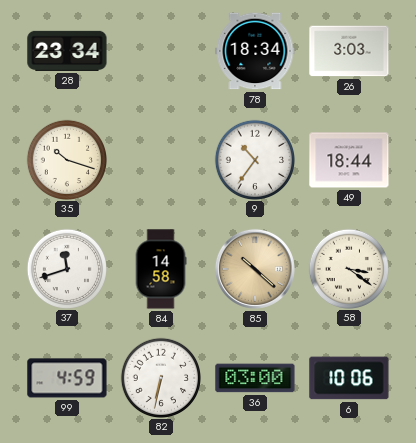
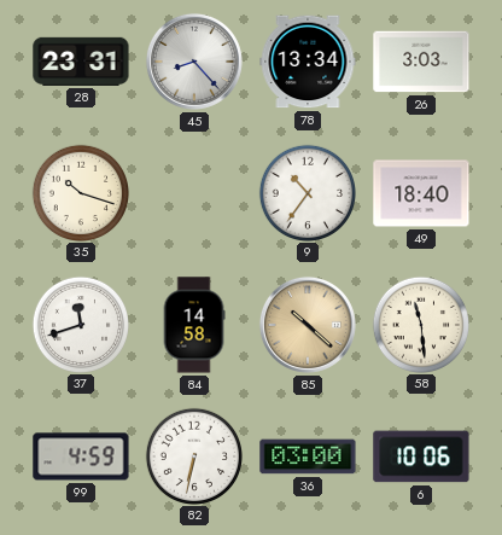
28: 23:34 -> 23:31 (81, 62)
45: none -> 8:23 (194, 62)
78: 18:34 -> 13:34 (308, 62)
49: 18:44 -> 18:40 (421, 193)
58: 3:21 -> 11:29 (420, 324)
